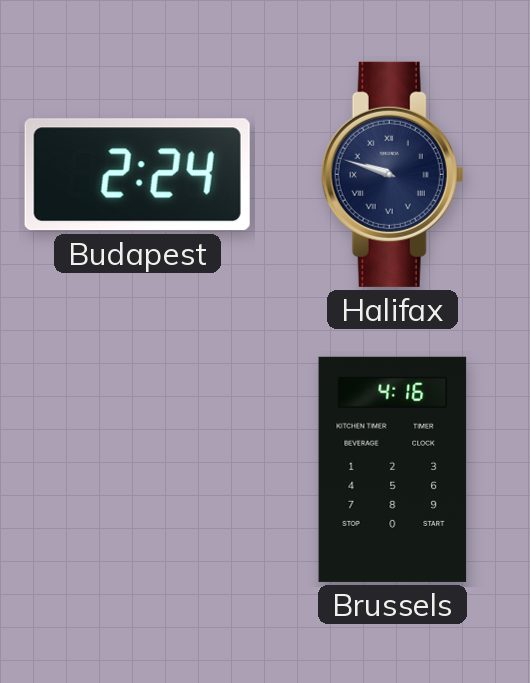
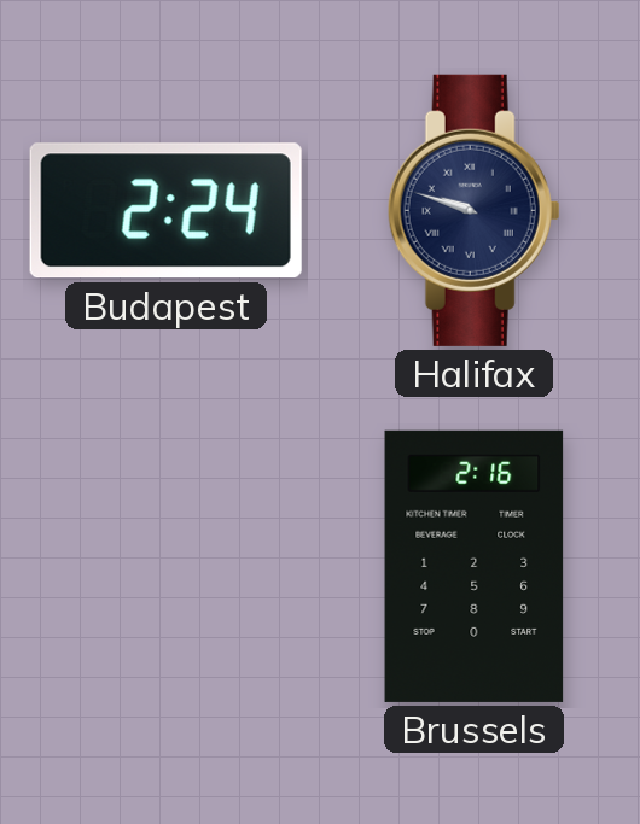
Brussels: 4:16 -> 2:16 (475, 566)
